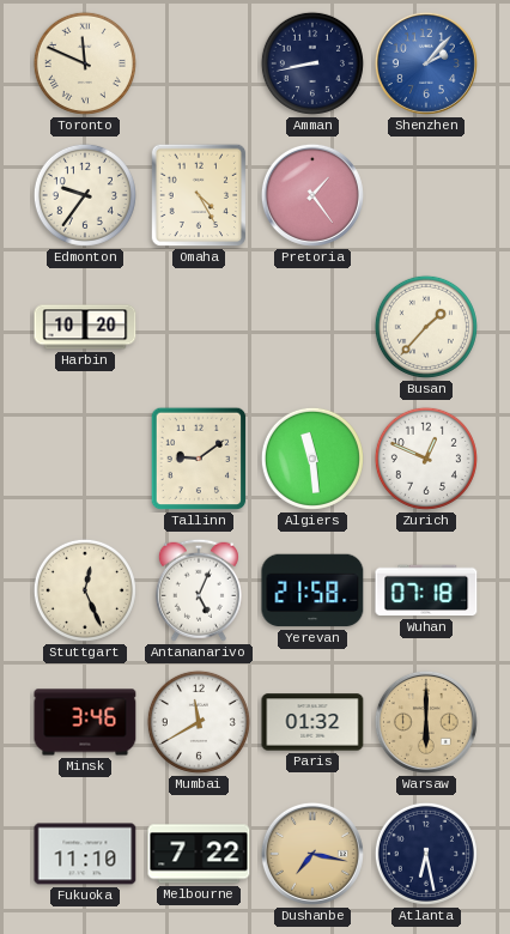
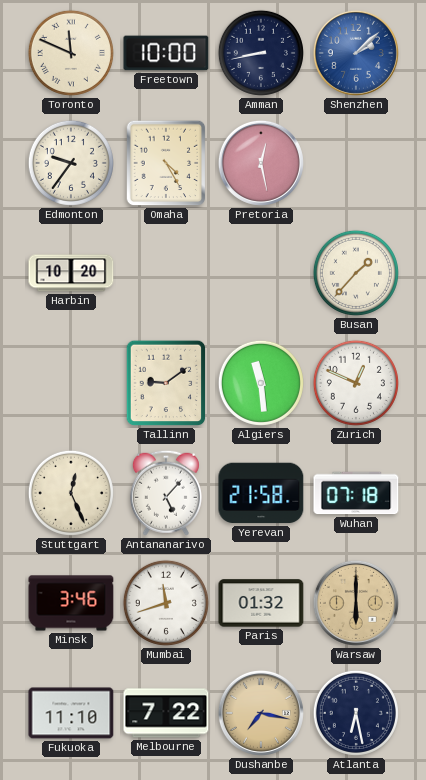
Freetown: none -> 10:00 (166, 53)
Shenzhen: 2:07 -> 2:08 (356, 53)
Pretoria: 1:24 -> 12:28 (261, 163)
Antananarivo: 5:04 -> 5:07 (166, 493)
Mumbai: 11:40 -> 11:42 (166, 603)
